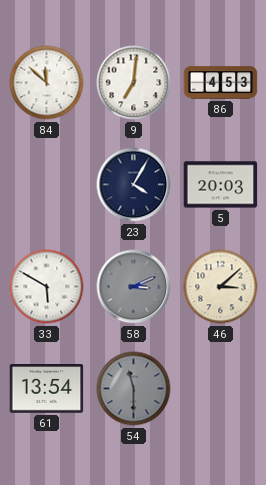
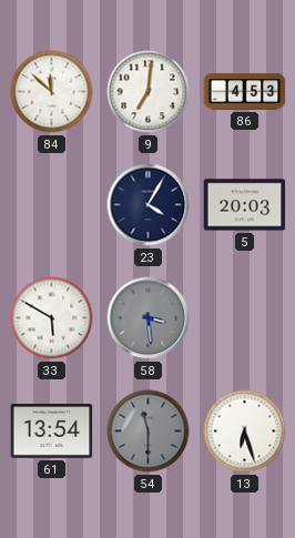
58: 3:11 -> 3:29 (149, 318)
46: 3:08 -> none (221, 287)
13: none -> 6:27 (245, 432)
